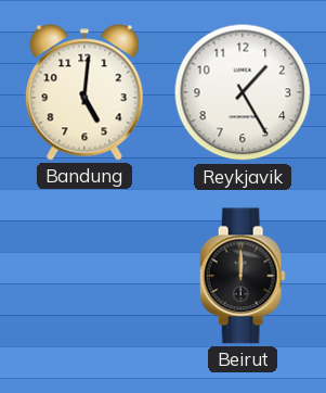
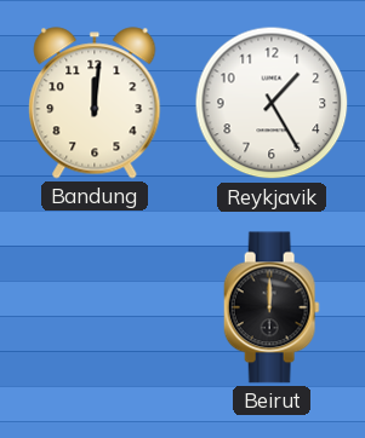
Bandung: 5:01 -> 12:01 (95, 103)
